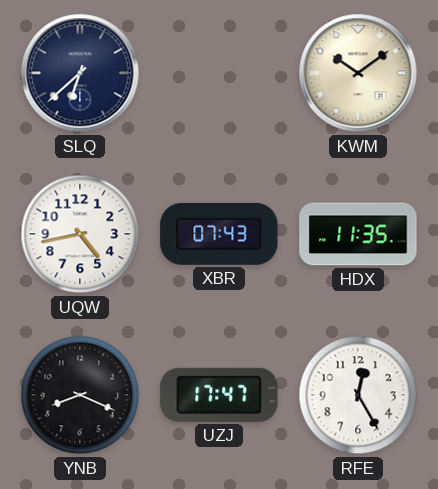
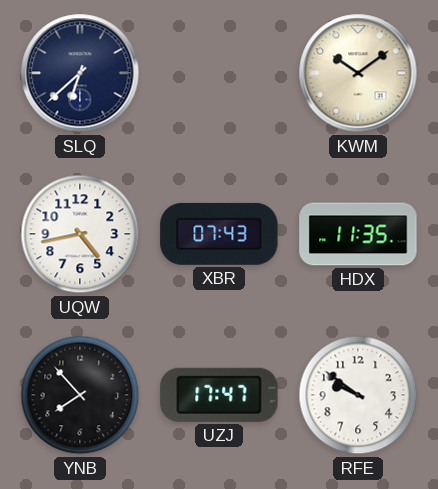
YNB: 8:19 -> 7:53 (80, 395)
RFE: 12:25 -> 9:51 (358, 395)
